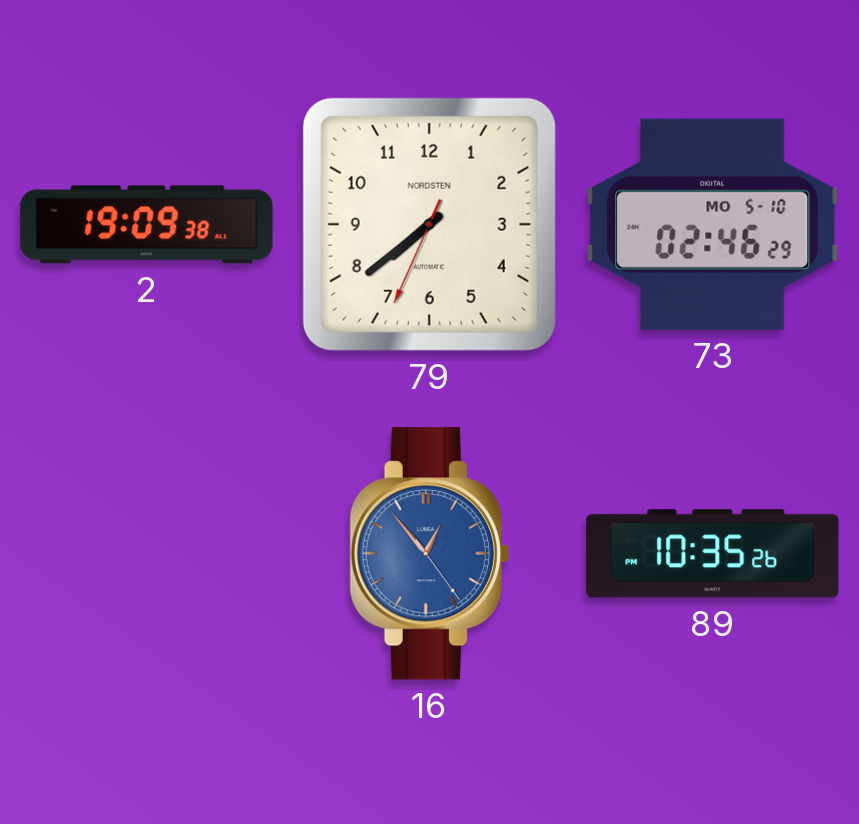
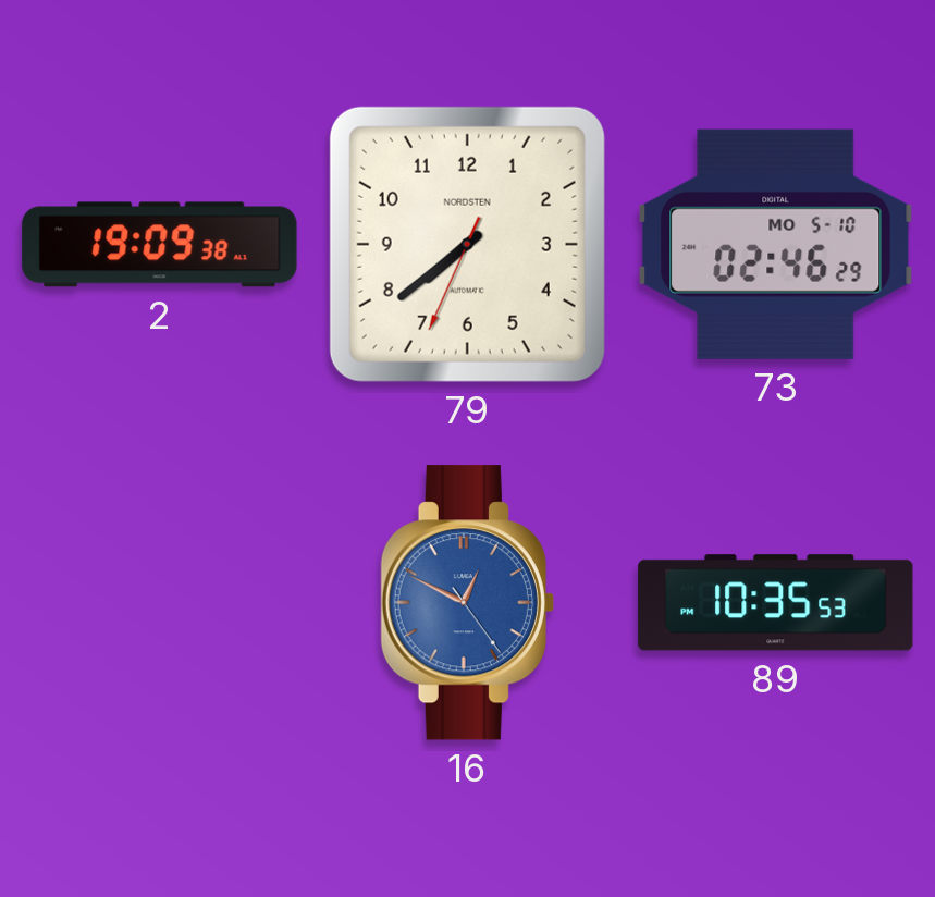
16: 12:53 -> 12:49 (467, 603)
89: 10:35:26 -> 10:35:53 (776, 603)
